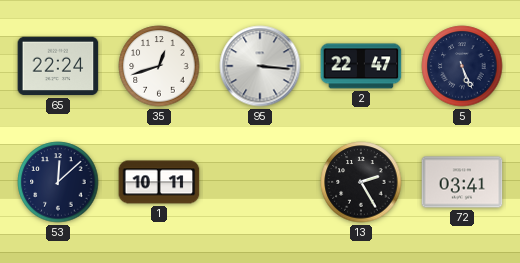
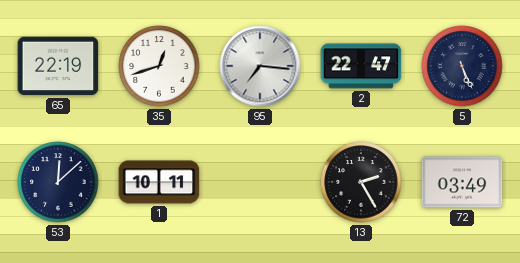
65: 22:24 -> 22:19 (58, 66)
95: 3:16 -> 7:16 (260, 66)
72: 03:41 -> 03:49 (462, 182)
